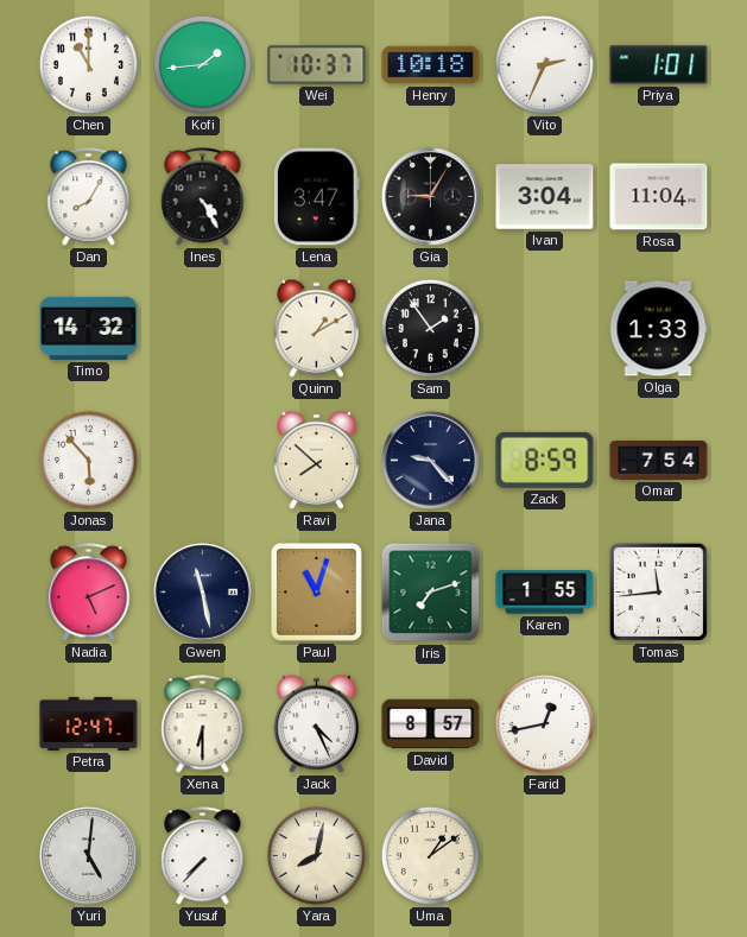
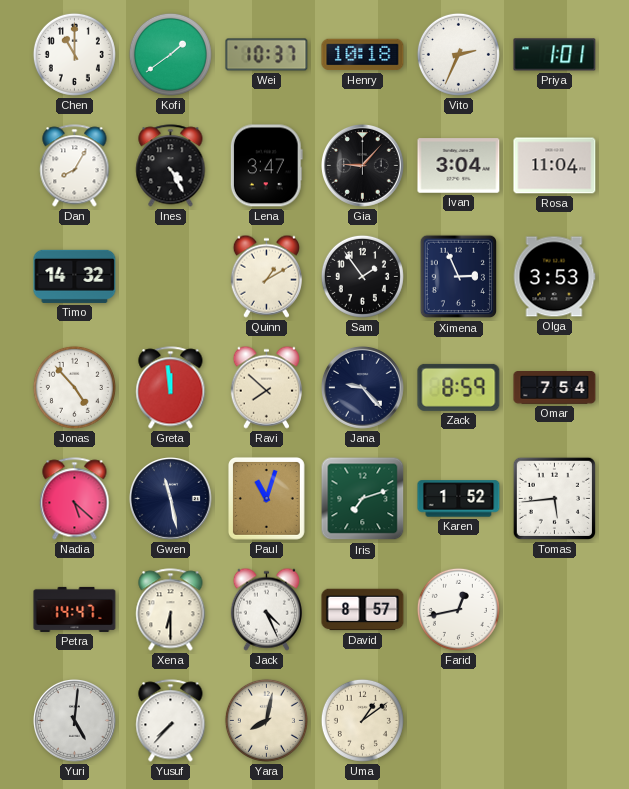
Kofi: 1:44 -> 1:39 (170, 54)
Gia: 9:05 -> 9:07 (363, 166)
Ximena: none -> 2:56 (458, 277)
Olga: 1:33 -> 3:53 (554, 277)
Jonas: 5:53 -> 4:53 (74, 387)
Greta: none -> 11:59 (171, 388)
Nadia: 5:11 -> 5:22 (75, 499)
Karen: 1:55 -> 1:52 (459, 499)
Tomas: 11:44 -> 5:44 (554, 498)
Petra: 12:47 -> 14:47 (75, 609)
